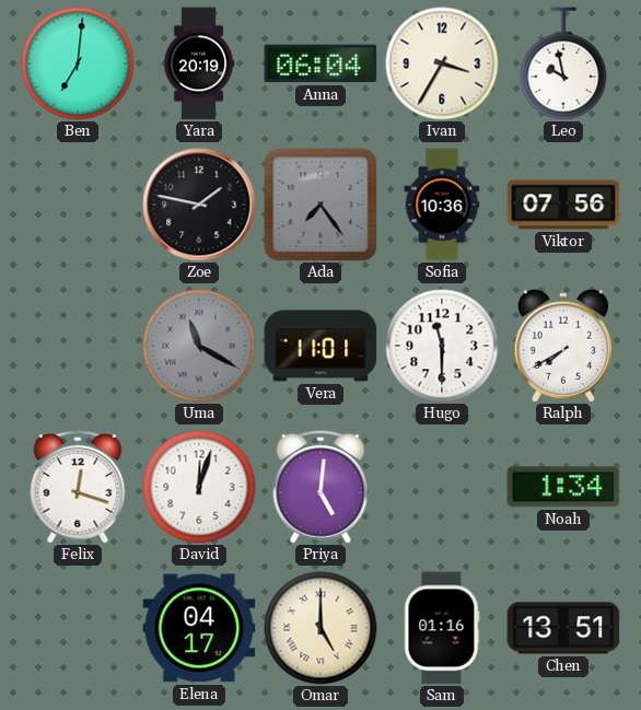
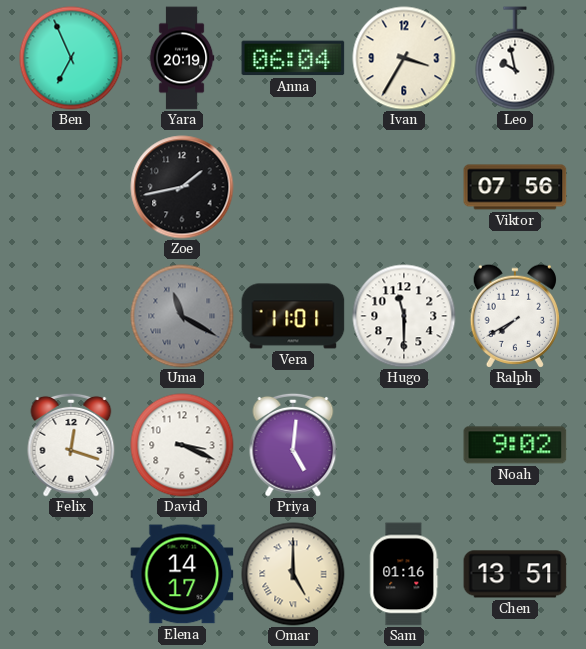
Ben: 7:01 -> 6:56 (71, 58)
Zoe: 1:47 -> 1:43 (182, 187)
Ada: 7:24 -> none (320, 205)
Sofia: 10:36 -> none (442, 205)
David: 12:03 -> 3:19 (182, 445)
Noah: 1:34 -> 9:02 (515, 445)
Elena: 04:17 -> 14:17 (182, 574)
